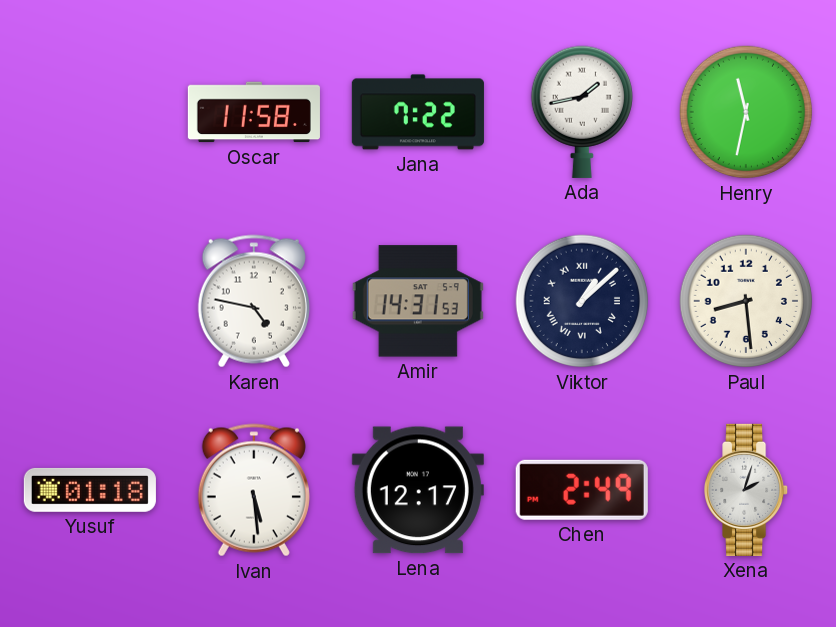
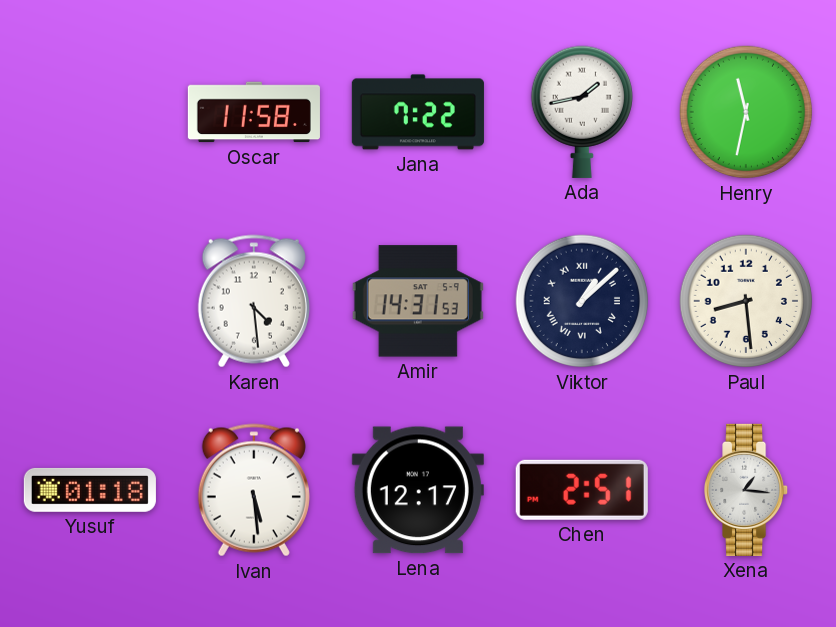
Karen: 4:47 -> 4:29 (254, 301)
Chen: 2:49 -> 2:51 (582, 490)
Xena: 2:03 -> 1:16 (747, 490)
